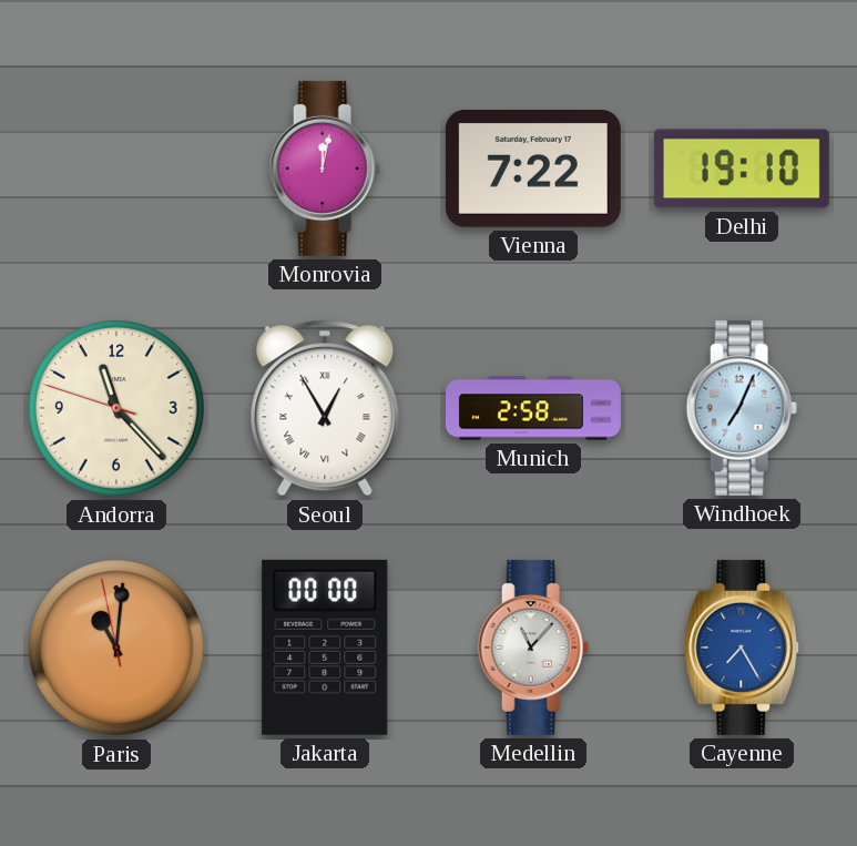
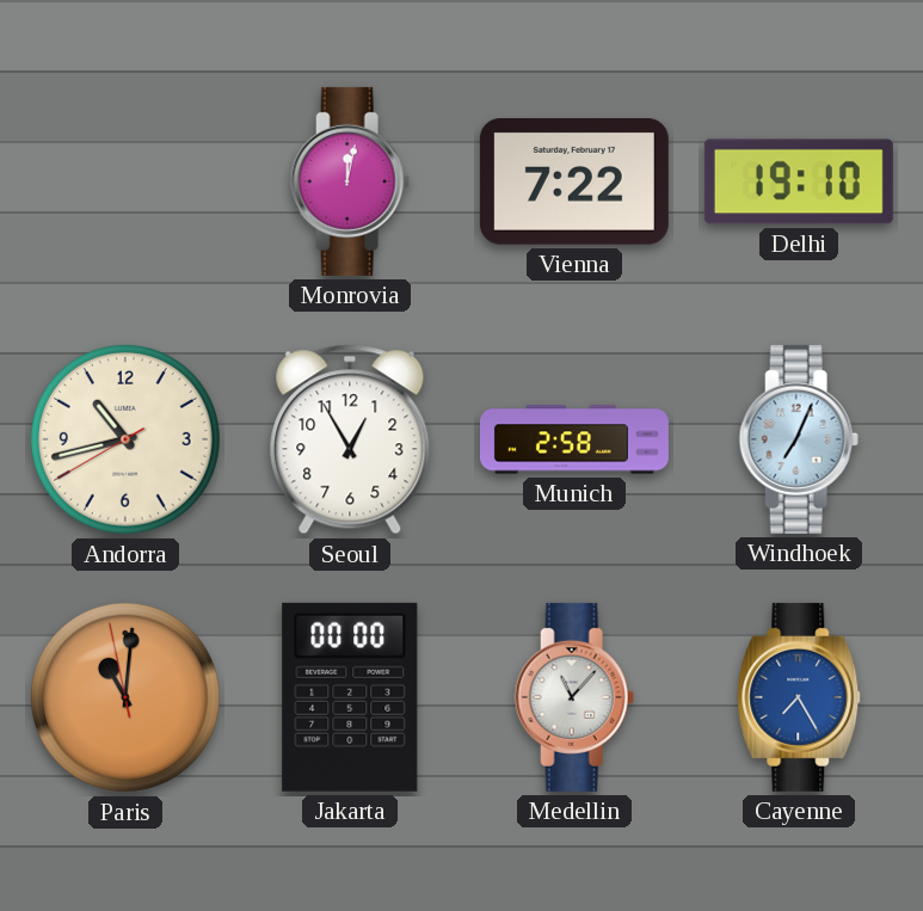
Andorra: 11:22 -> 10:42 (125, 439)
Seoul numerals: Roman -> Arabic (350, 439)
